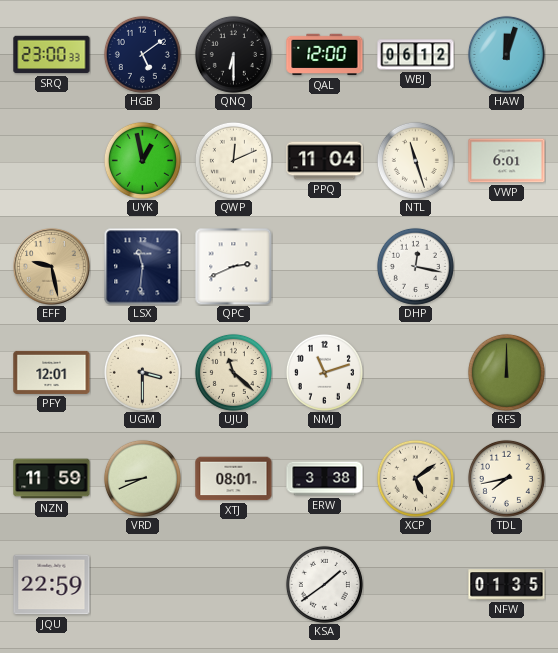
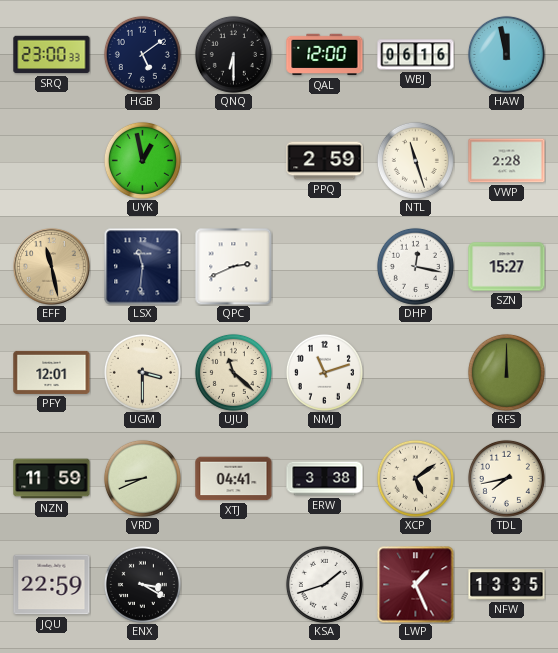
WBJ: 06:12 -> 06:16 (416, 55)
HAW: 12:03 -> 11:58 (506, 54)
QWP: 12:11 -> none (233, 160)
PPQ: 11:04 -> 2:59 (325, 161)
VWP: 6:01 -> 2:28 (507, 161)
EFF: 9:28 -> 11:28 (52, 267)
SZN: none -> 15:27 (507, 267)
XTJ: 08:01 -> 04:41 (234, 479)
ENX: none -> 3:20 (142, 584)
KSA: 1:39 -> 1:42 (324, 584)
LWP: none -> 1:26 (416, 585)
NFW: 01:35 -> 13:35 (507, 585)
